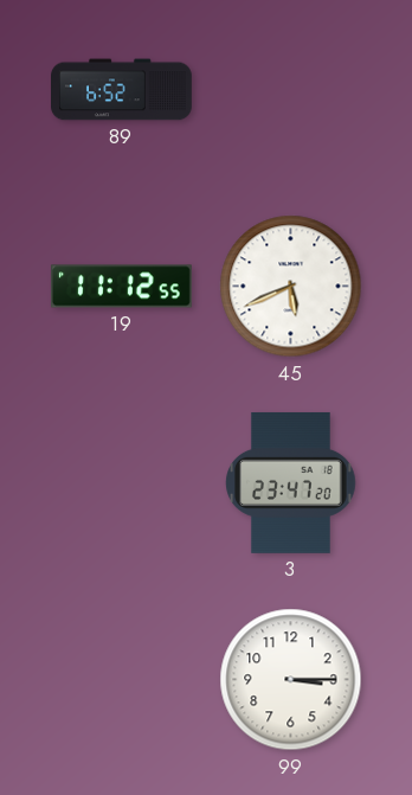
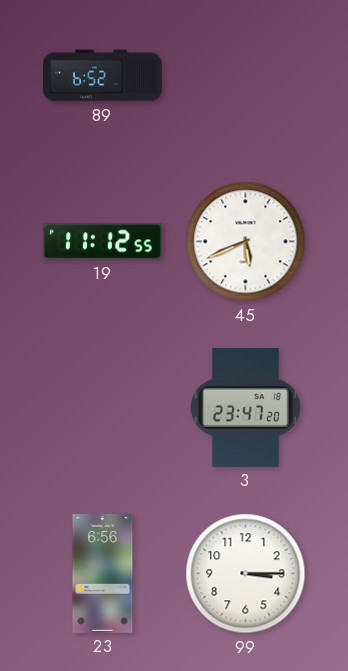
23: none -> 6:56 (103, 574)
